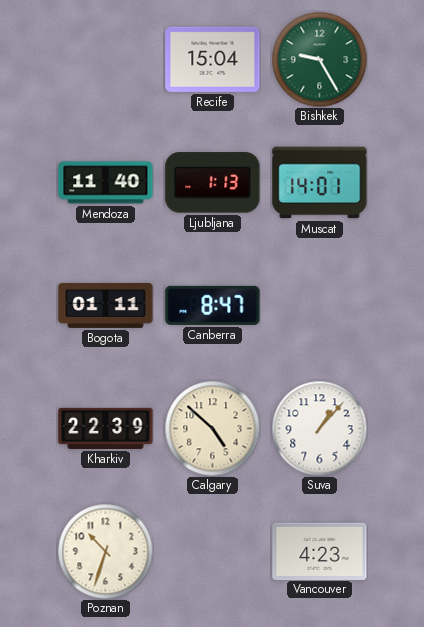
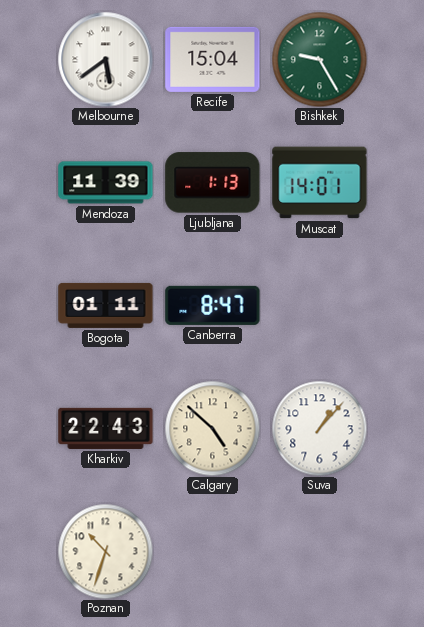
Melbourne: none -> 5:39 (105, 59)
Mendoza: 11:40 -> 11:39 (106, 183)
Kharkiv: 22:39 -> 22:43 (106, 428)
Vancouver: 4:23 -> none (320, 551)
